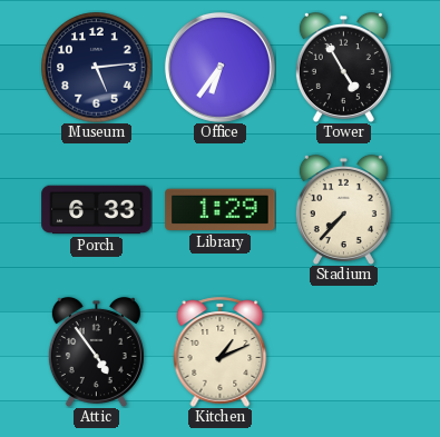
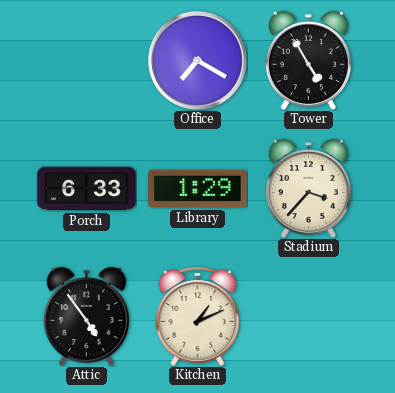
Museum: 5:14 -> none (97, 68)
Office: 6:36 -> 7:20 (197, 60)
Stadium: 7:37 -> 3:37 (308, 188)
